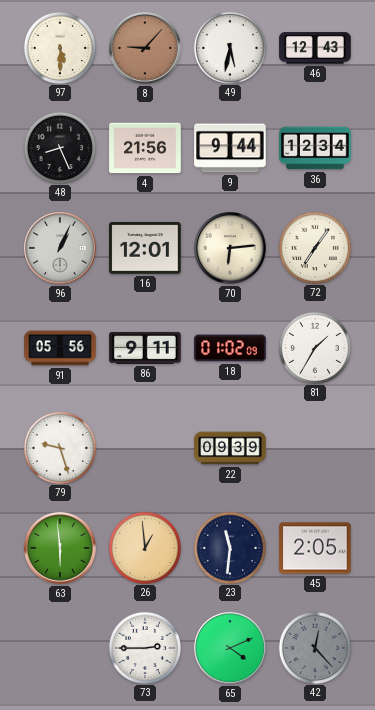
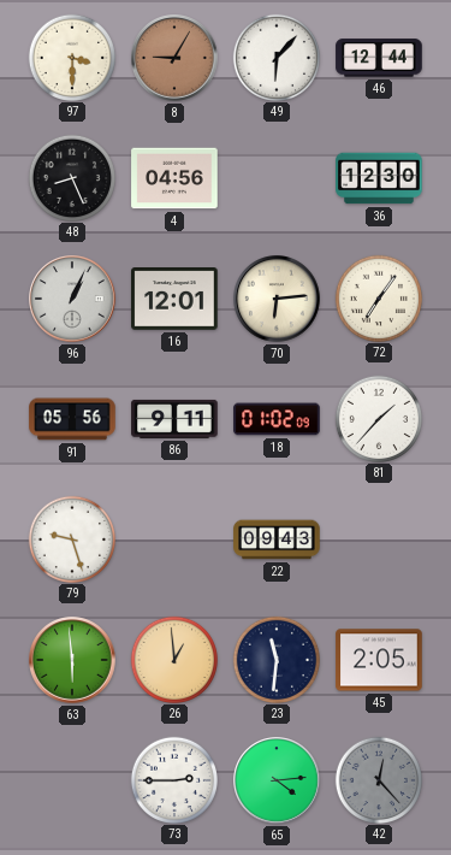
97: 5:30 -> 3:30 (71, 57)
8: 9:07 -> 9:05 (174, 58)
49: 5:32 -> 6:07 (275, 57)
46: 12:43 -> 12:44 (379, 58)
4: 21:56 -> 04:56 (174, 178)
9: 9:44 -> none (230, 148)
36: 12:34 -> 12:30 (379, 178)
81: 1:35 -> 1:37 (378, 418)
22: 09:39 -> 09:43 (277, 539)
65: 4:11 -> 4:14 (277, 780)
